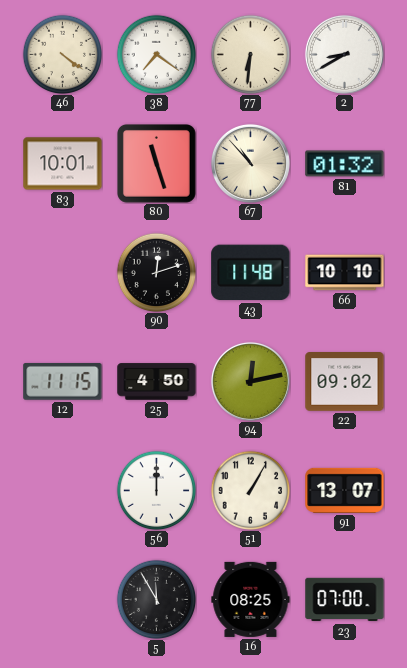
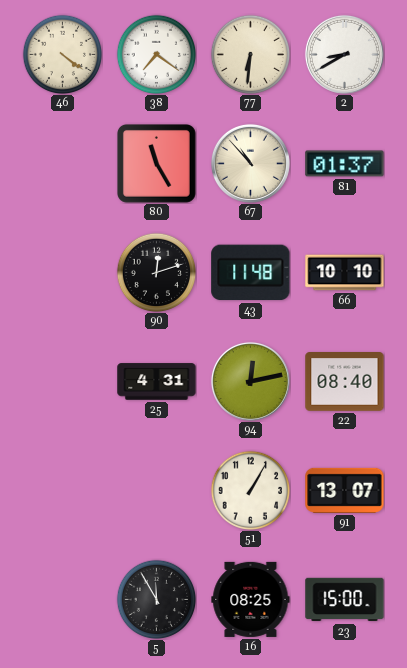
83: 10:01 -> none (63, 164)
80: 11:27 -> 11:25 (156, 163)
81: 01:32 -> 01:37 (345, 164)
12: 11:15 -> none (63, 382)
25: 4:50 -> 4:31 (157, 382)
22: 09:02 -> 08:40 (345, 382)
56: 12:00 -> none (156, 490)
23: 07:00 -> 15:00 (345, 600)
